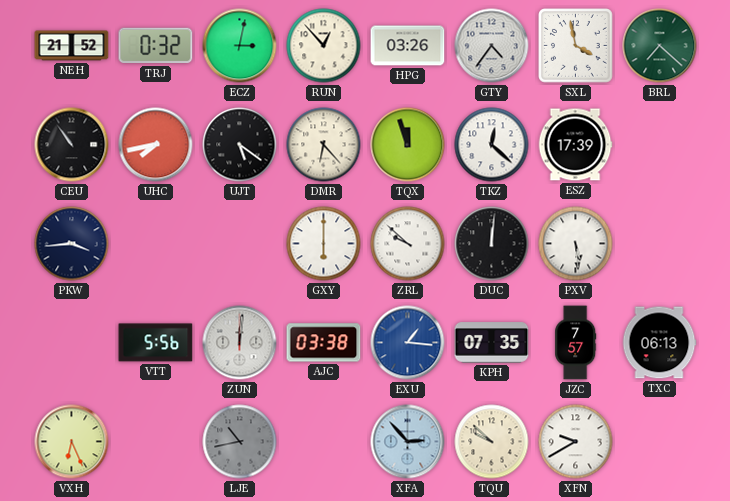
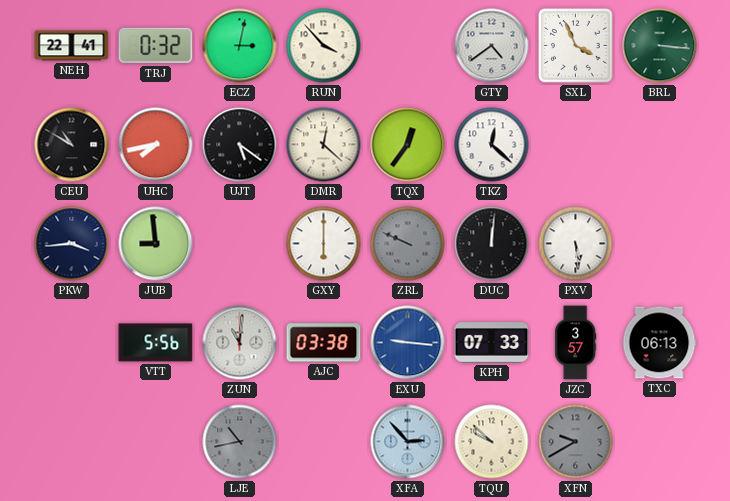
NEH: 21:52 -> 22:41 (72, 46)
RUN: 12:53 -> 3:53 (324, 46)
HPG: 03:26 -> none (408, 46)
GTY: 4:36 -> 4:39 (492, 46)
SXL: 3:58 -> 3:56 (576, 46)
BRL: 7:22 -> 3:16 (660, 46)
CEU: 10:54 -> 10:50 (72, 145)
DMR: 6:23 -> 12:22 (324, 145)
TQX: 11:57 -> 12:36 (408, 145)
ESZ: 17:39 -> none (575, 145)
JUB: none -> 8:59 (156, 244)
ZRL: 9:52 -> 9:49 (408, 244)
ZRL dial: white -> grey (408, 244)
ZUN: 12:01 -> 11:01 (240, 343)
EXU: 1:16 -> 9:16 (408, 343)
KPH: 07:35 -> 07:33 (492, 343)
JZC: 7:57 -> 3:57 (576, 343)
VXH: 6:26 -> none (72, 442)
XFN dial: white -> grey (576, 442)
